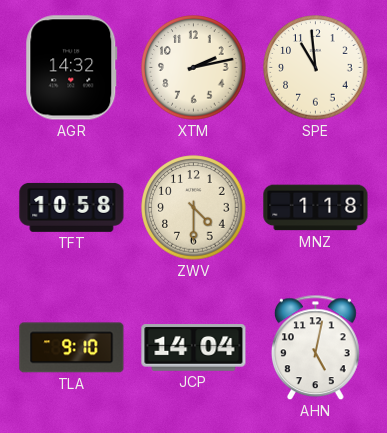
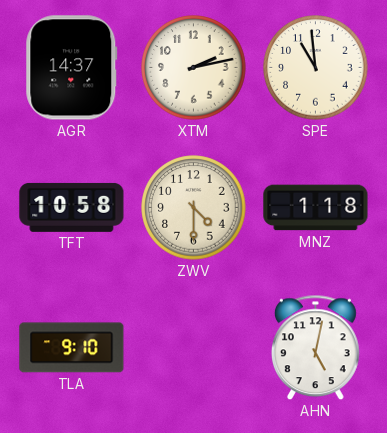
AGR: 14:32 -> 14:37 (72, 68)
JCP: 14:04 -> none (194, 348)
